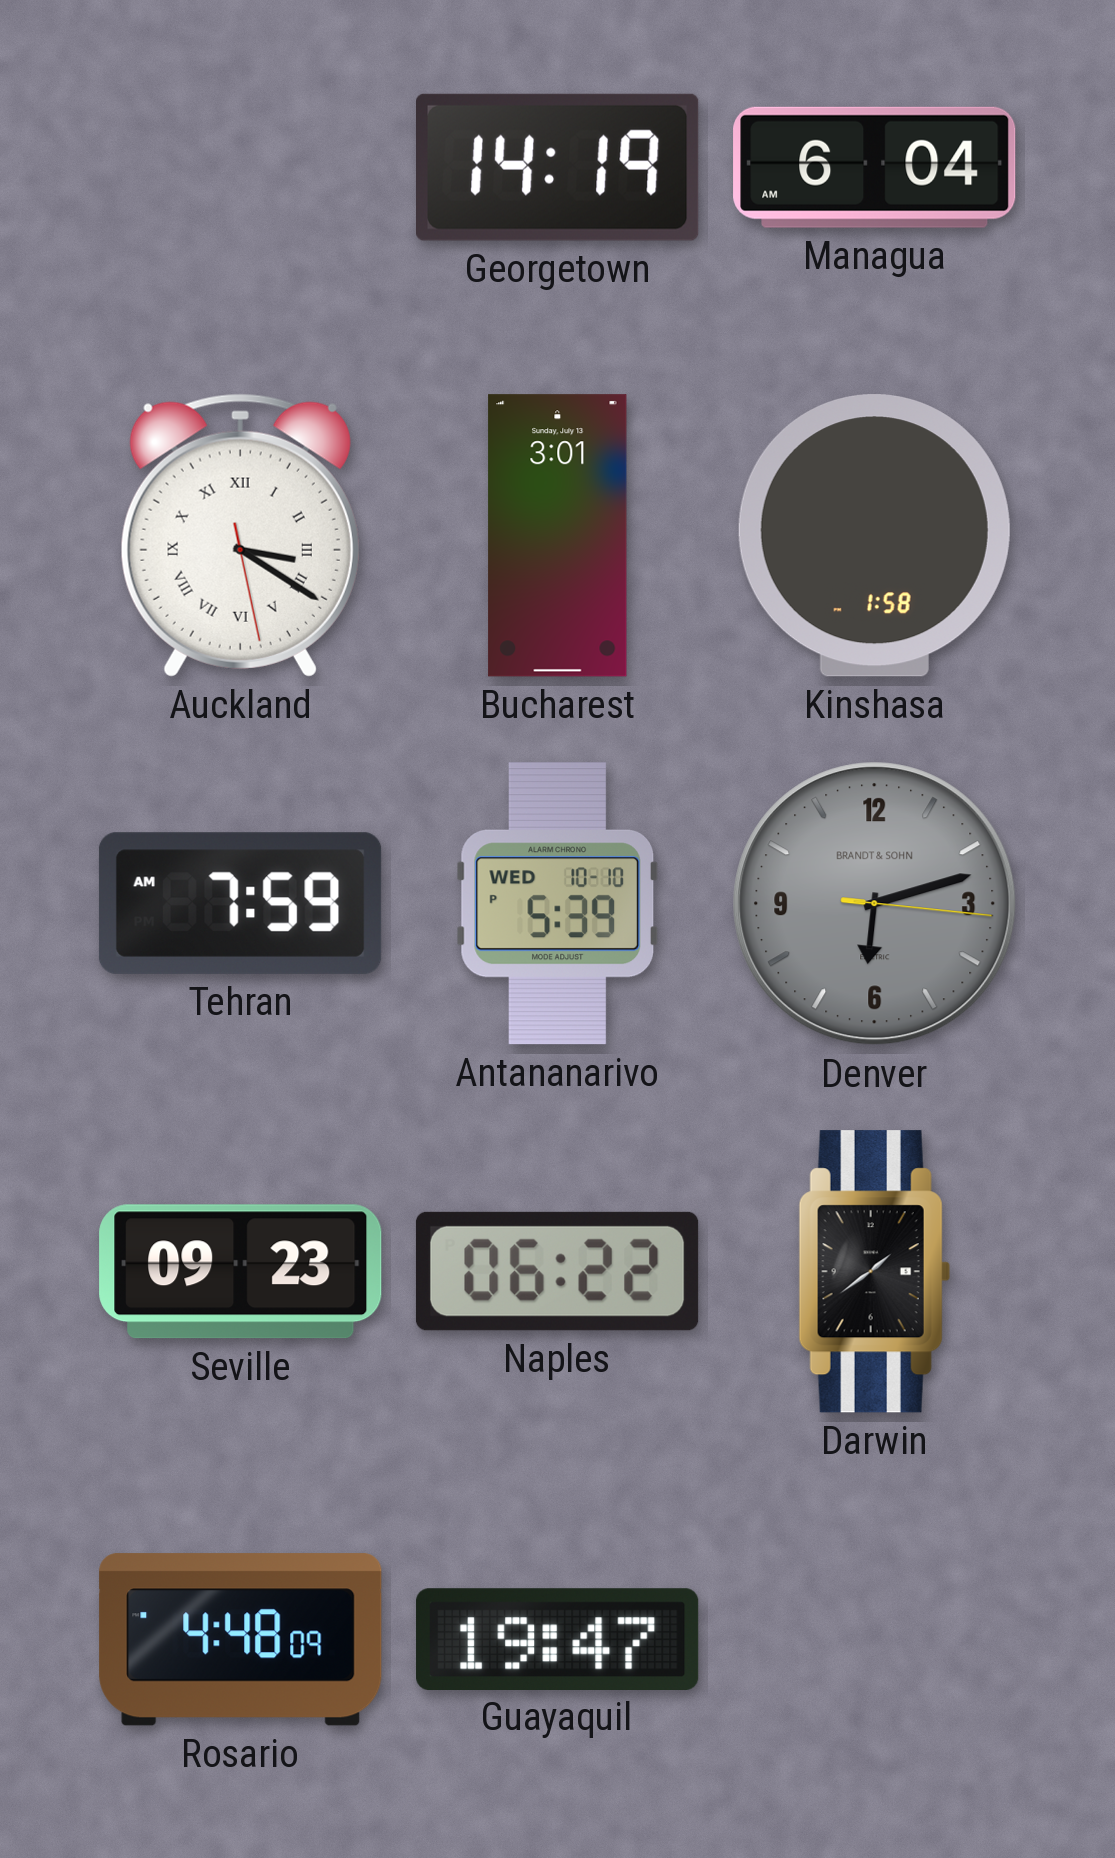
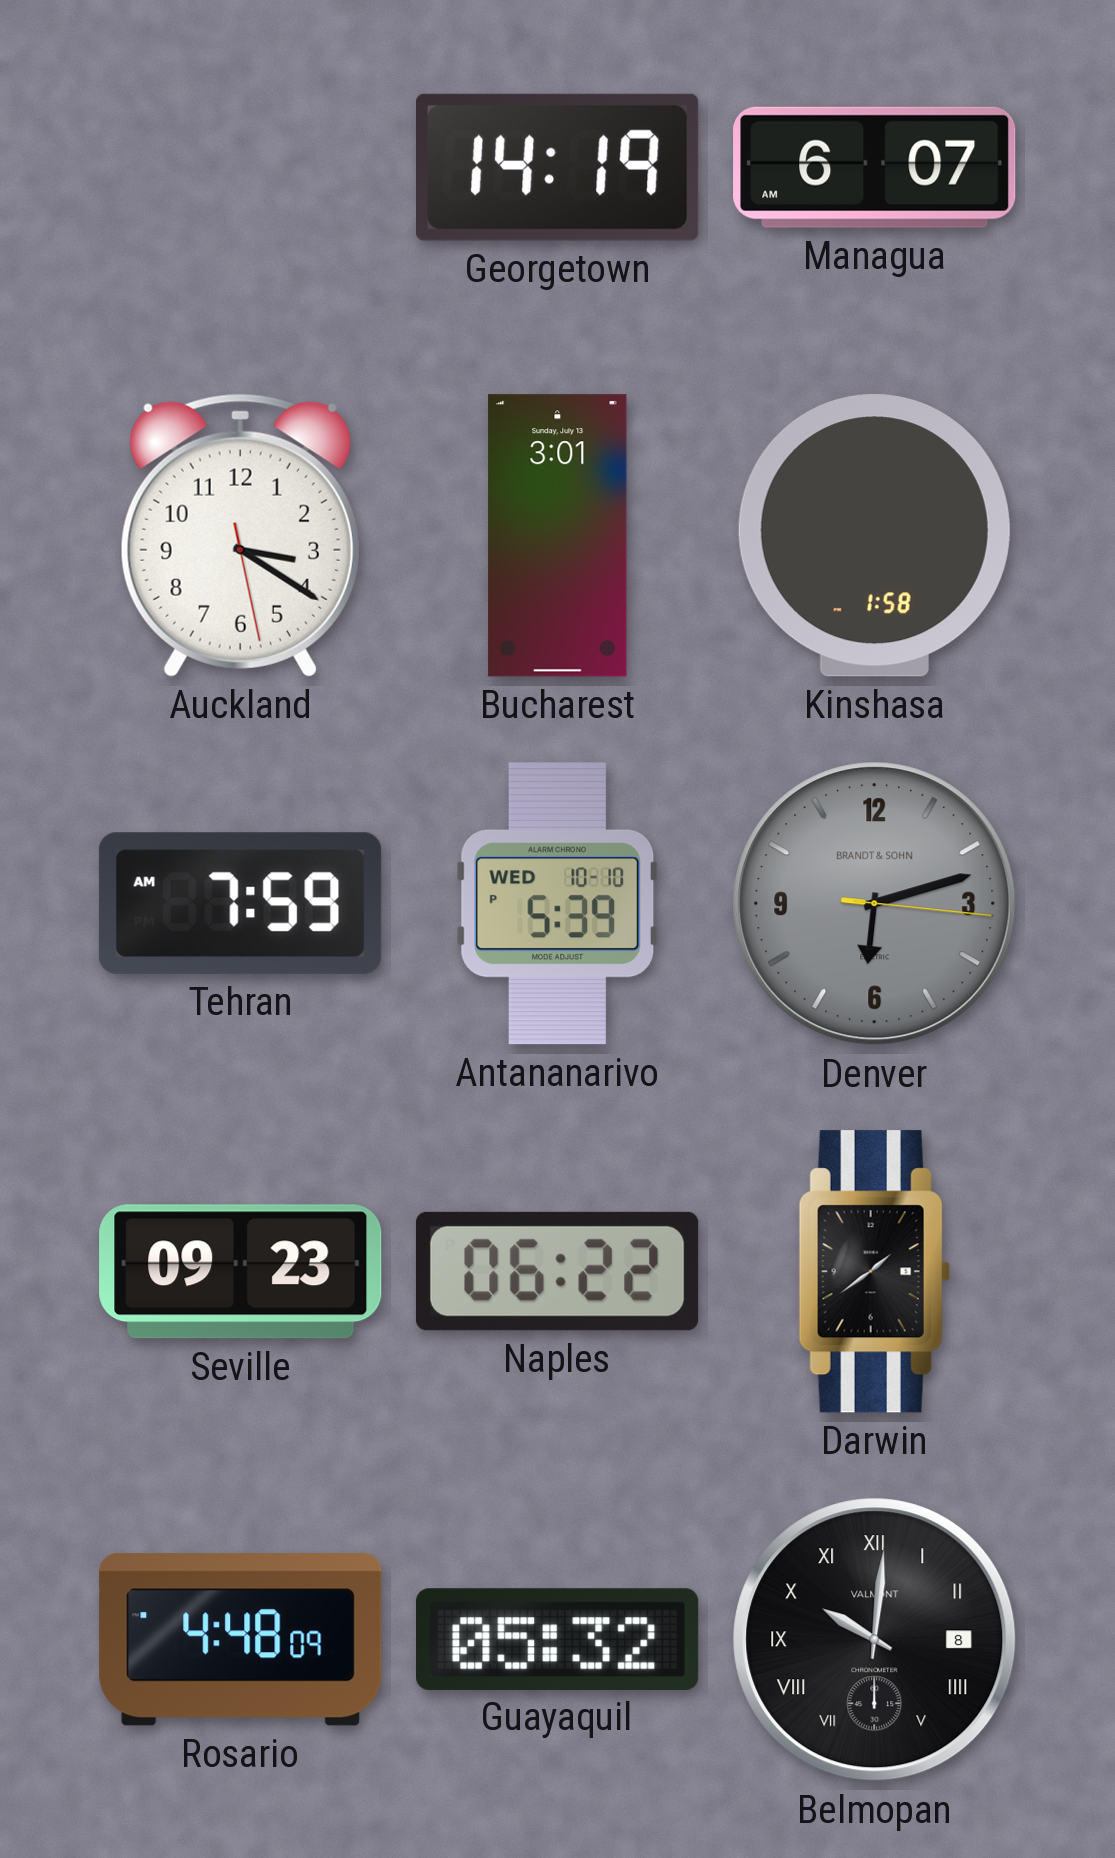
Managua: 6:04 -> 6:07 (875, 167)
Auckland numerals: Roman -> Arabic (240, 535)
Guayaquil: 19:47 -> 05:32 (558, 1639)
Belmopan: none -> 10:01 (875, 1640)
